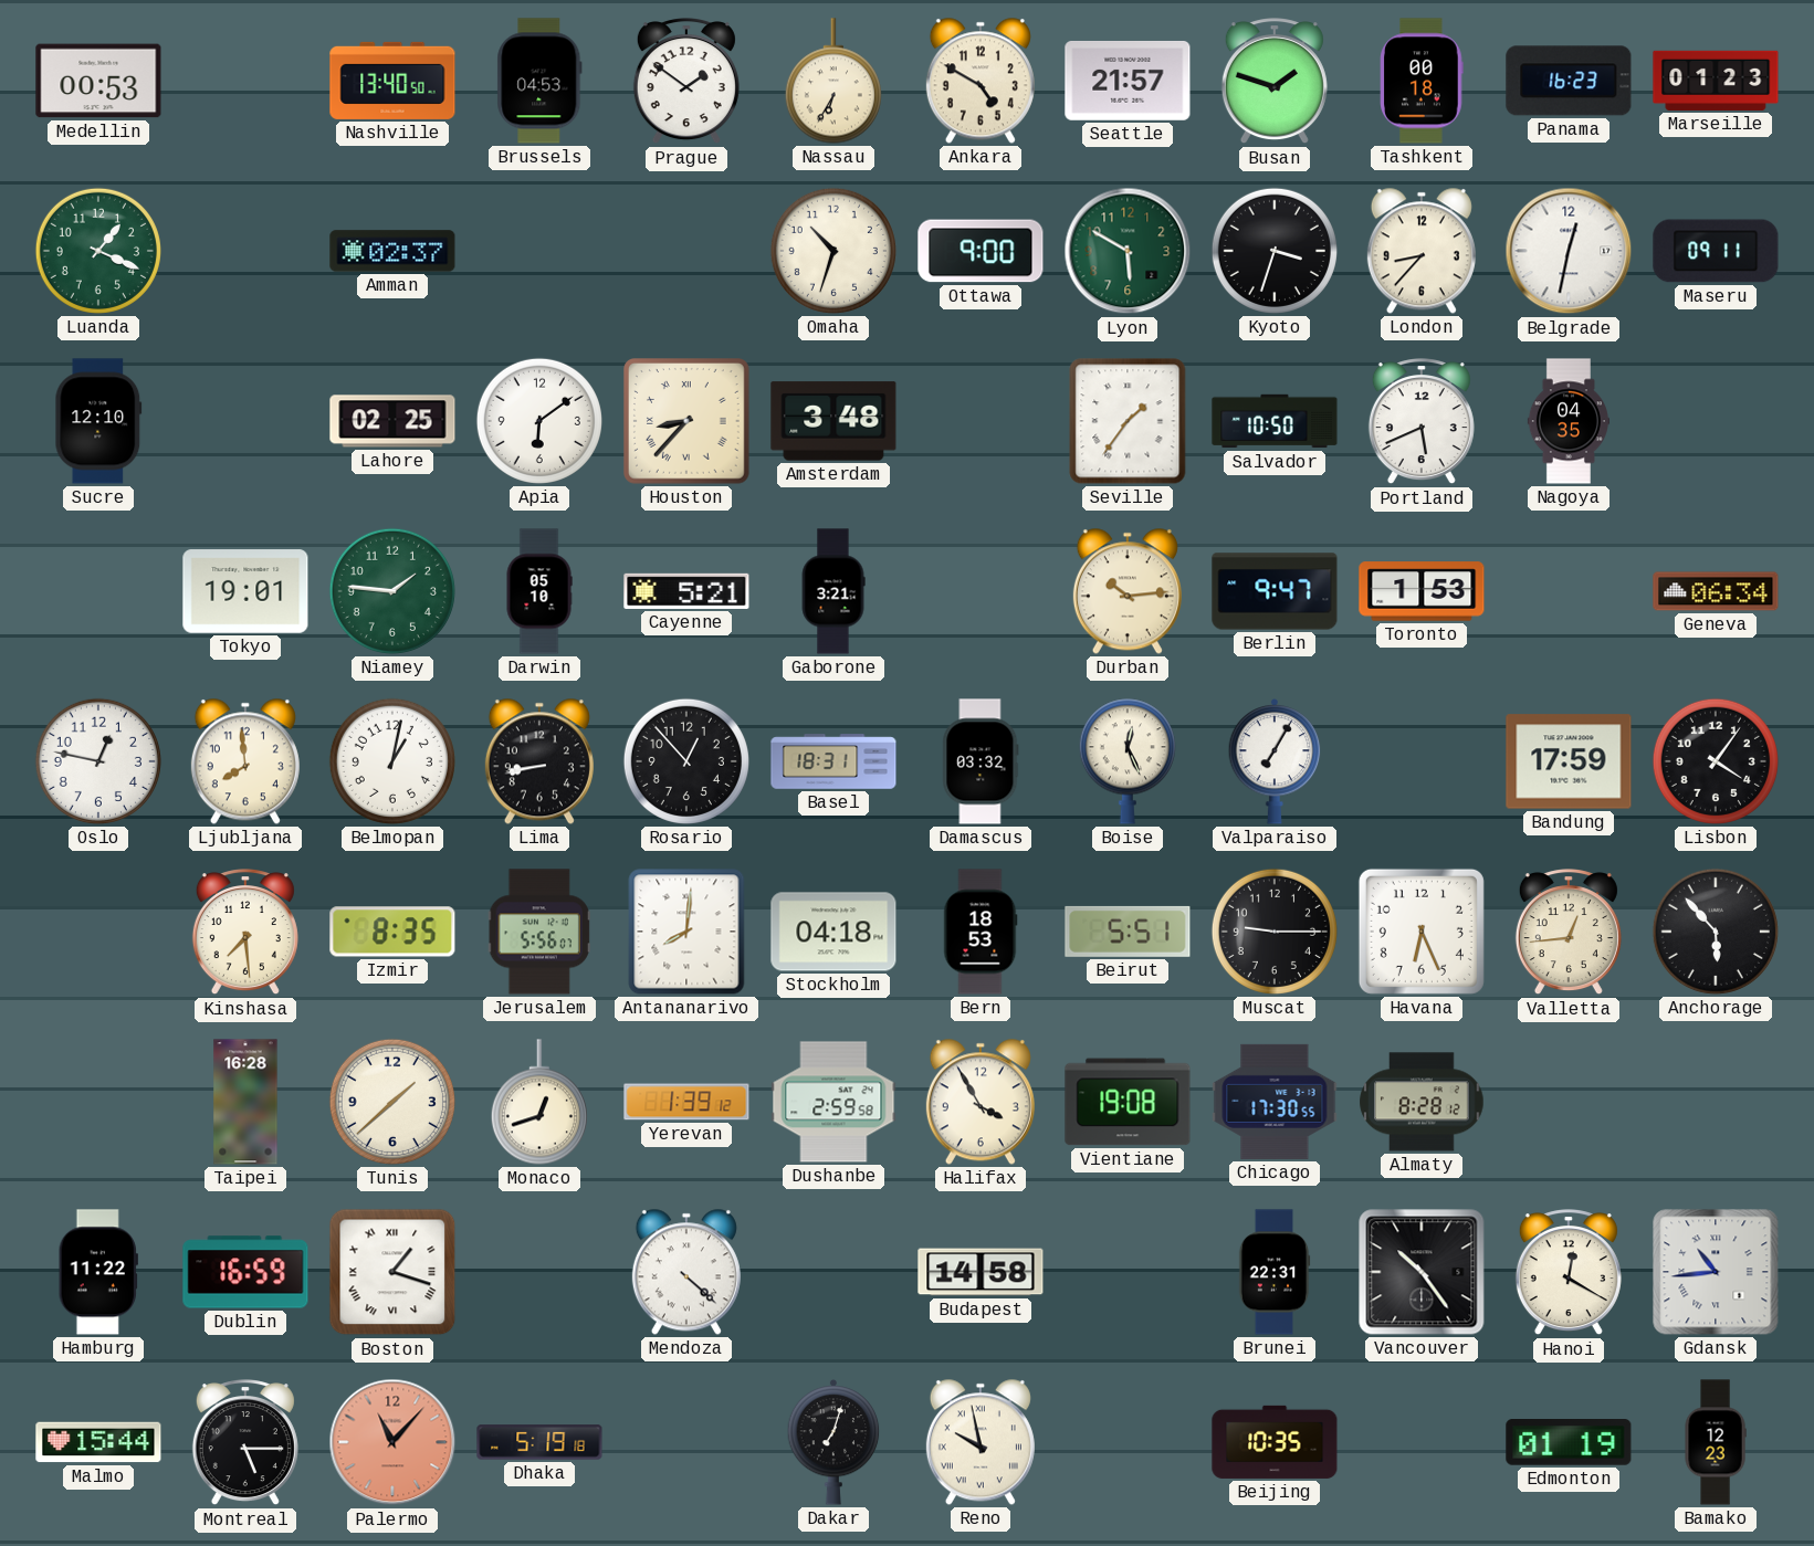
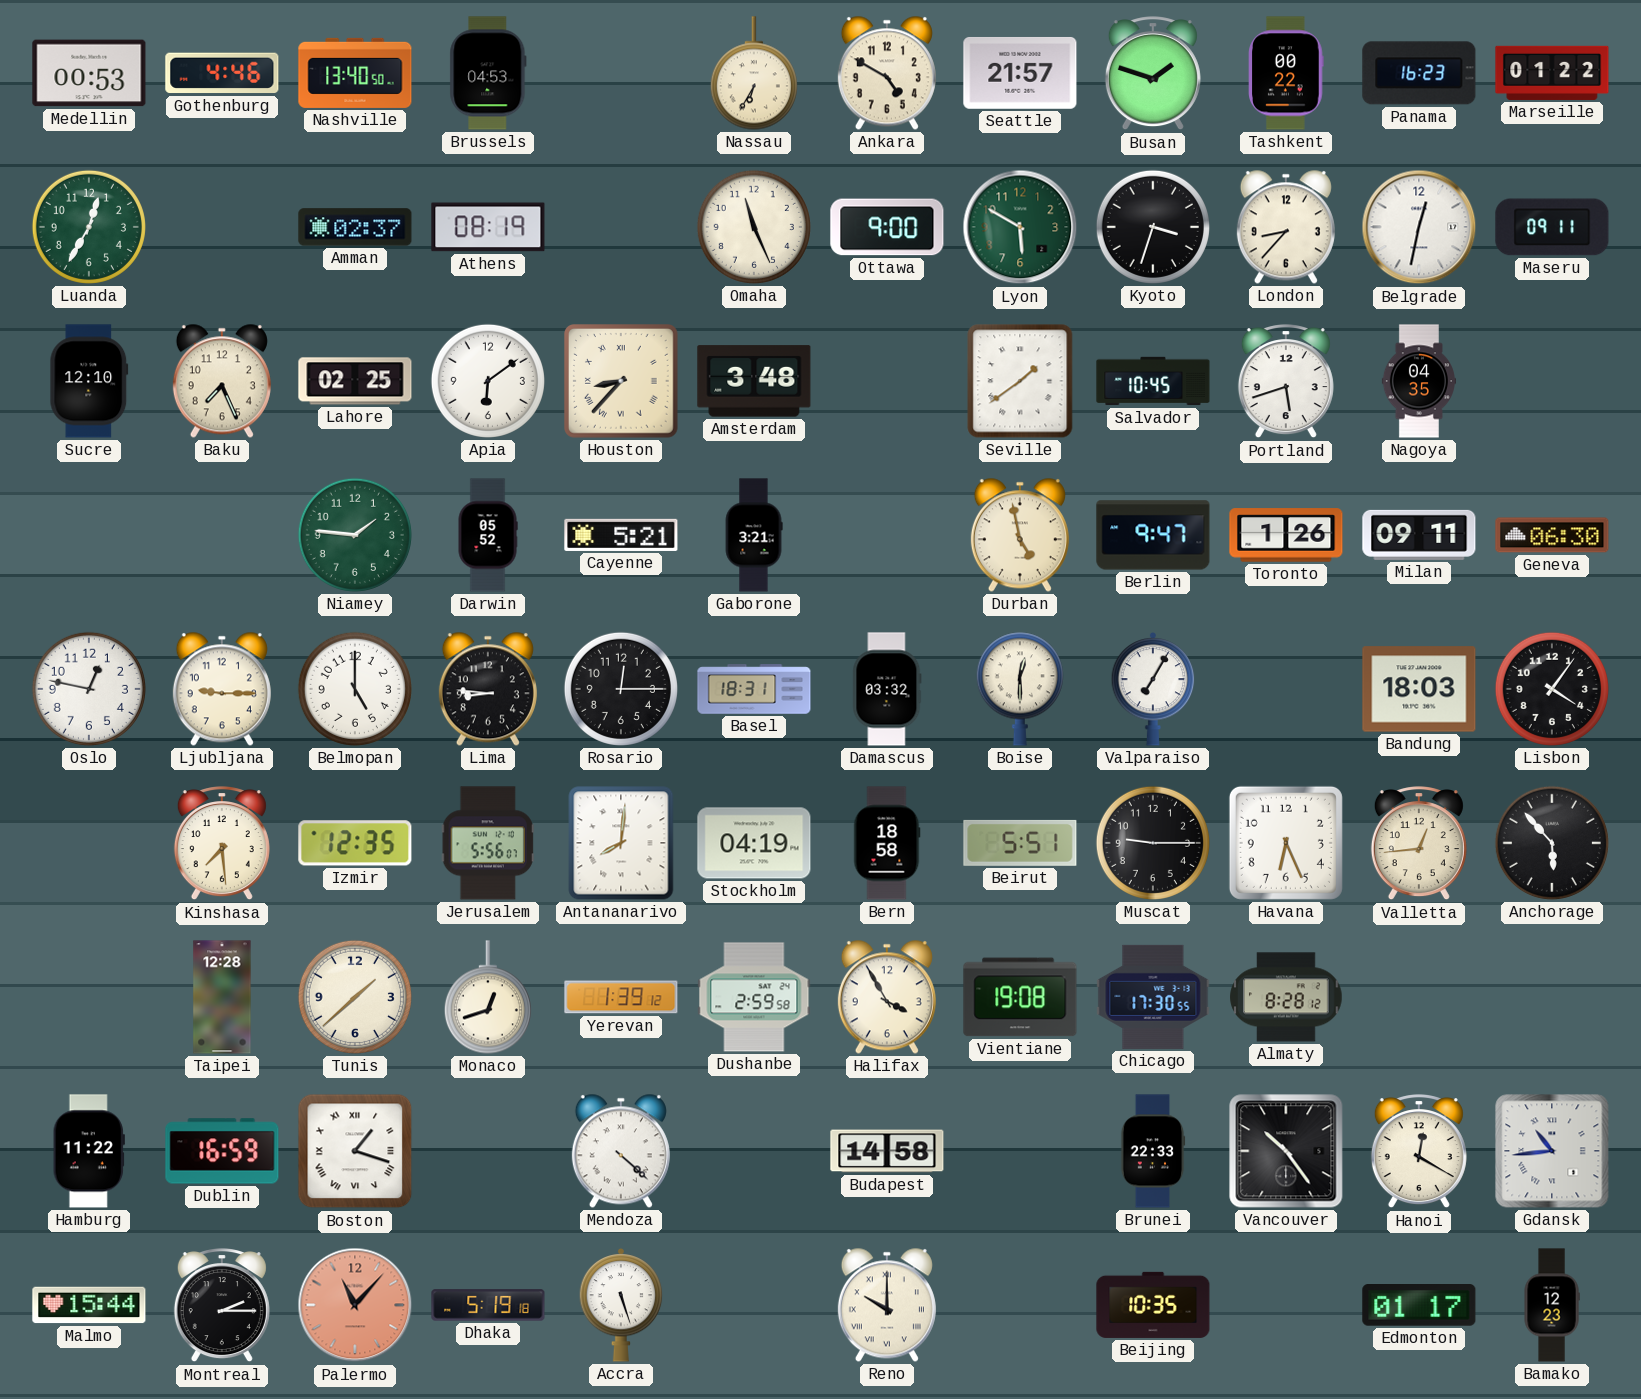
Gothenburg: none -> 4:46 (222, 73)
Prague: 1:51 -> none (686, 82)
Tashkent: 00:18 -> 00:22 (1286, 73)
Marseille: 01:23 -> 01:22 (1552, 73)
Luanda: 1:19 -> 12:35 (89, 227)
Athens: none -> 08:19 (488, 227)
Omaha: 10:33 -> 11:26 (754, 227)
Baku: none -> 7:26 (222, 381)
Seville: 1:36 -> 1:39 (1020, 381)
Salvador: 10:50 -> 10:45 (1153, 381)
Portland: 5:41 -> 5:42 (1286, 382)
Tokyo: 19:01 -> none (245, 591)
Darwin: 05:10 -> 05:52 (488, 535)
Durban: 10:14 -> 4:58 (1020, 535)
Toronto: 1:53 -> 1:26 (1286, 535)
Milan: none -> 09:11 (1419, 535)
Geneva: 06:34 -> 06:30 (1552, 535)
Ljubljana: 7:59 -> 9:15 (222, 689)
Belmopan: 1:02 -> 5:00 (355, 689)
Lima: 8:43 -> 8:46 (488, 689)
Rosario: 12:53 -> 12:15 (621, 689)
Boise: 12:26 -> 12:30 (1020, 689)
Bandung: 17:59 -> 18:03 (1419, 689)
Izmir: 8:35 -> 12:35 (355, 843)
Stockholm: 04:18 -> 04:19 (754, 843)
Bern: 18:53 -> 18:58 (887, 843)
Taipei: 16:28 -> 12:28 (222, 997)
Brunei: 22:31 -> 22:33 (1153, 1151)
Montreal: 5:15 -> 2:15 (222, 1306)
Accra: none -> 5:27 (621, 1305)
Dakar: 7:03 -> none (833, 1442)
Reno: 9:58 -> 10:00 (887, 1305)
Edmonton: 01:19 -> 01:17 (1419, 1306)
